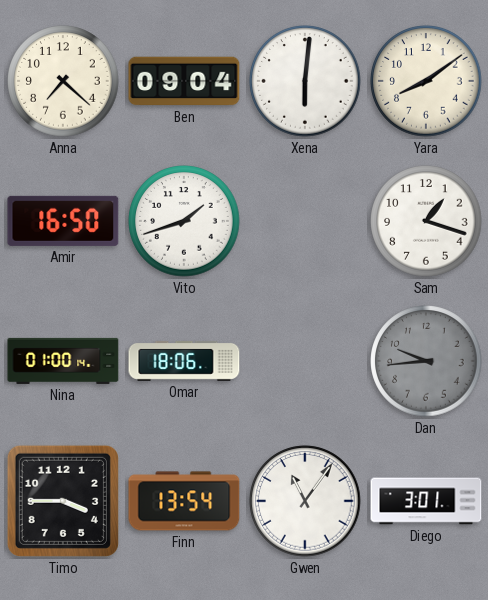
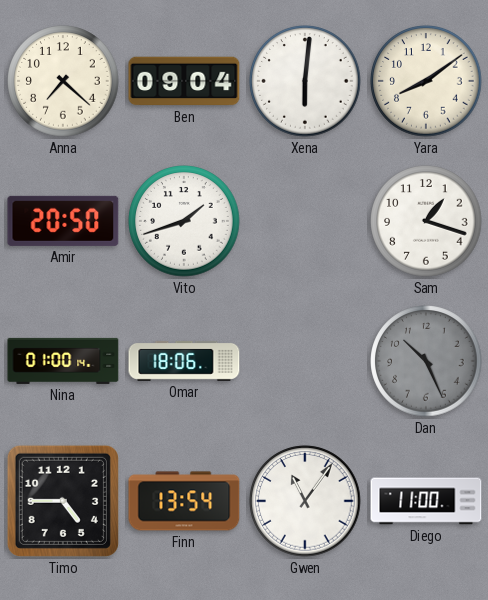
Amir: 16:50 -> 20:50 (63, 221)
Dan: 9:44 -> 10:26 (426, 361)
Timo: 3:45 -> 4:45 (63, 501)
Diego: 3:01 -> 11:00 (426, 501)
